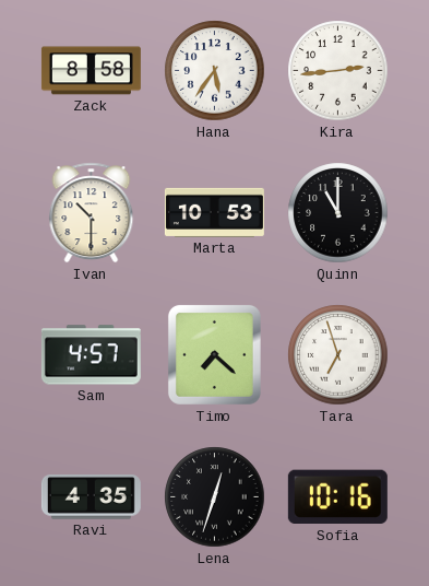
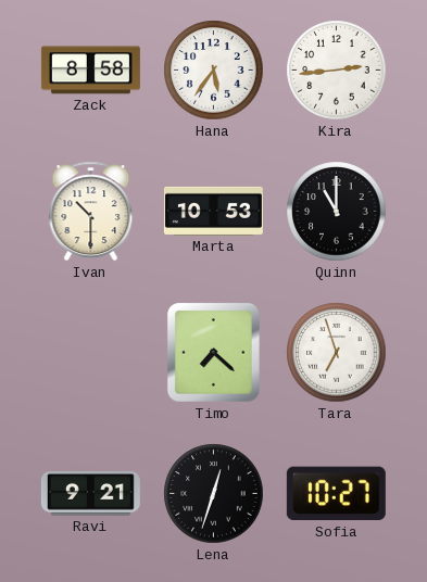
Sam: 4:57 -> none (91, 355)
Ravi: 4:35 -> 9:21 (90, 494)
Sofia: 10:16 -> 10:27 (336, 494)
